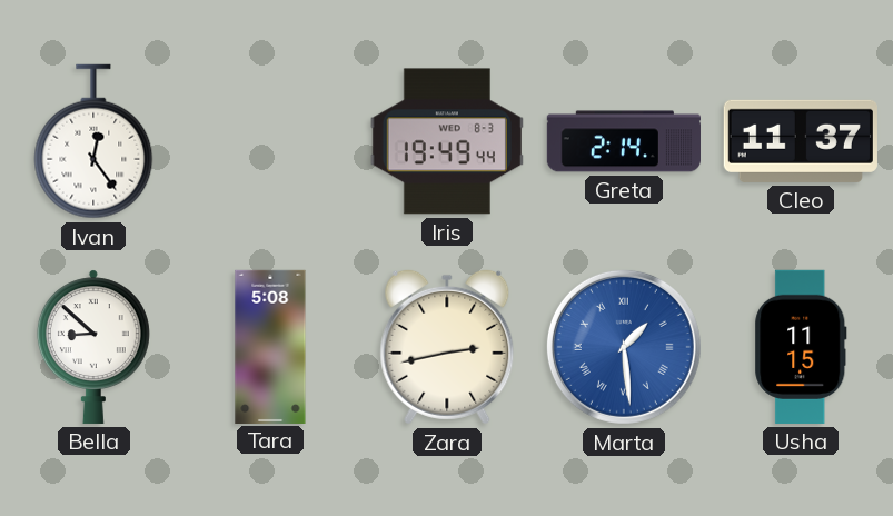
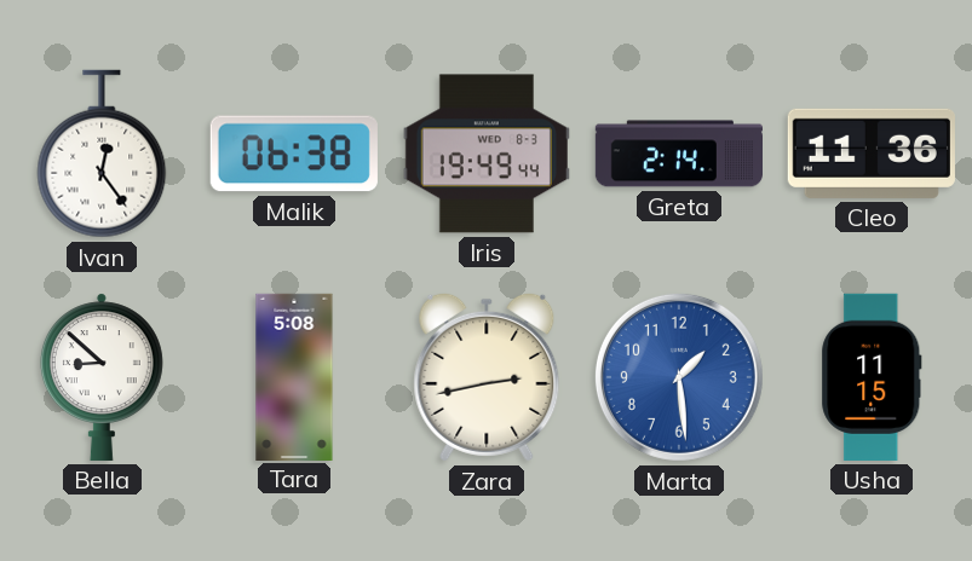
Malik: none -> 06:38 (294, 154)
Cleo: 11:37 -> 11:36 (872, 154)
Marta numerals: Roman -> Arabic (679, 377)
